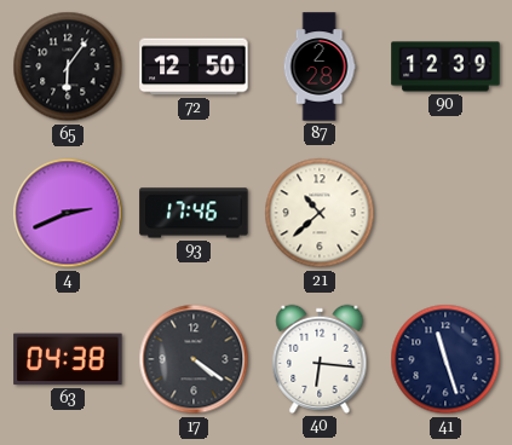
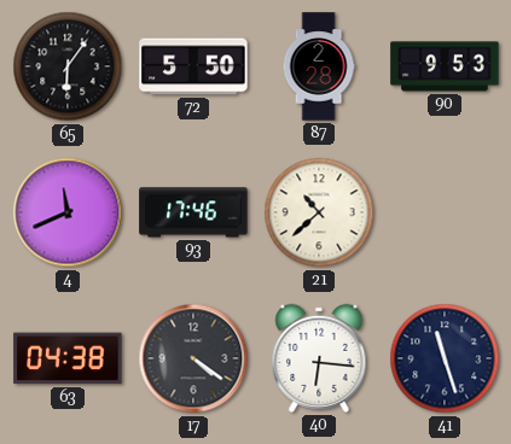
72: 12:50 -> 5:50 (193, 66)
90: 12:39 -> 9:53 (445, 66)
4: 2:41 -> 11:41 (68, 212)
